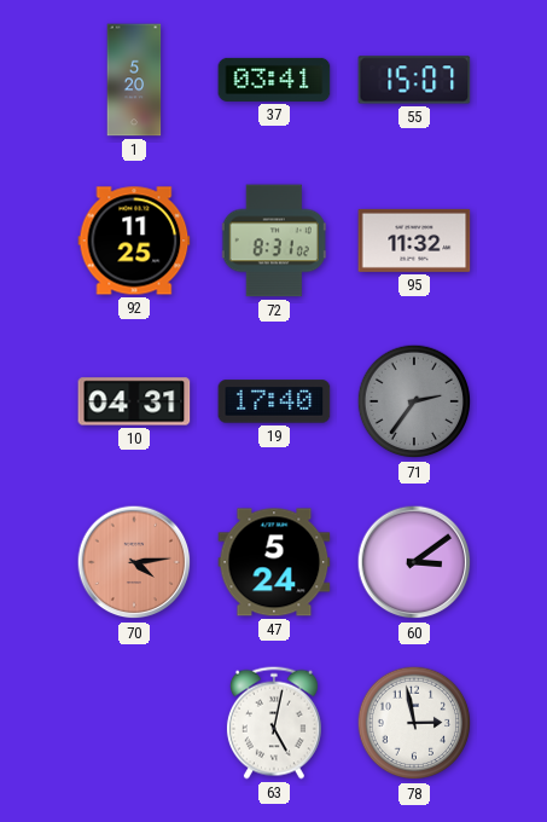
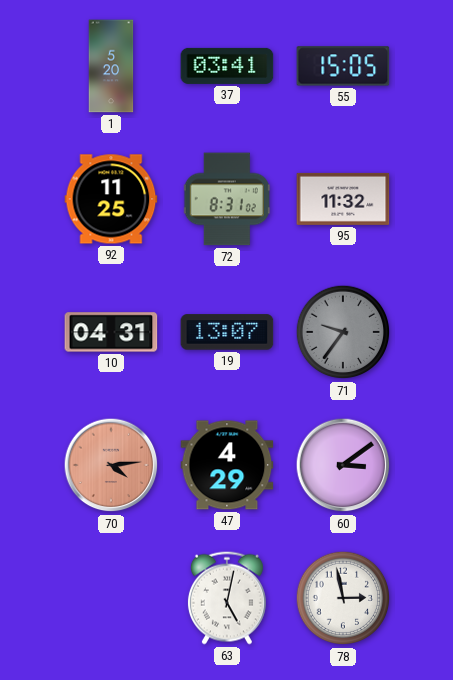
55: 15:07 -> 15:05 (343, 66)
19: 17:40 -> 13:07 (227, 332)
71: 2:36 -> 9:36 (343, 332)
47: 5:24 -> 4:29 (227, 465)
